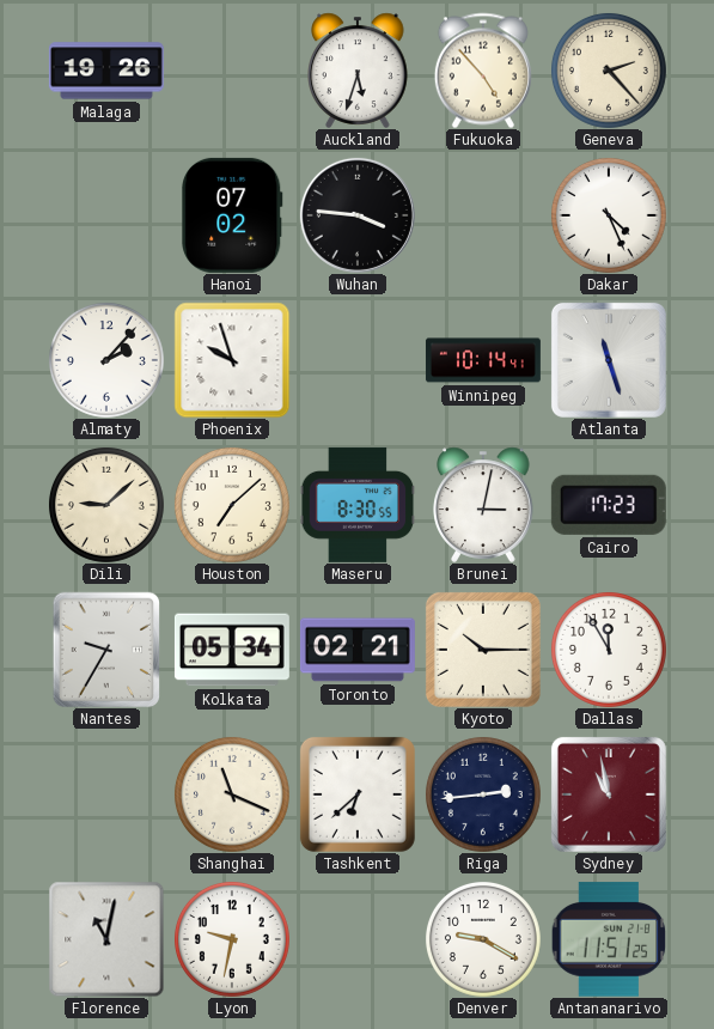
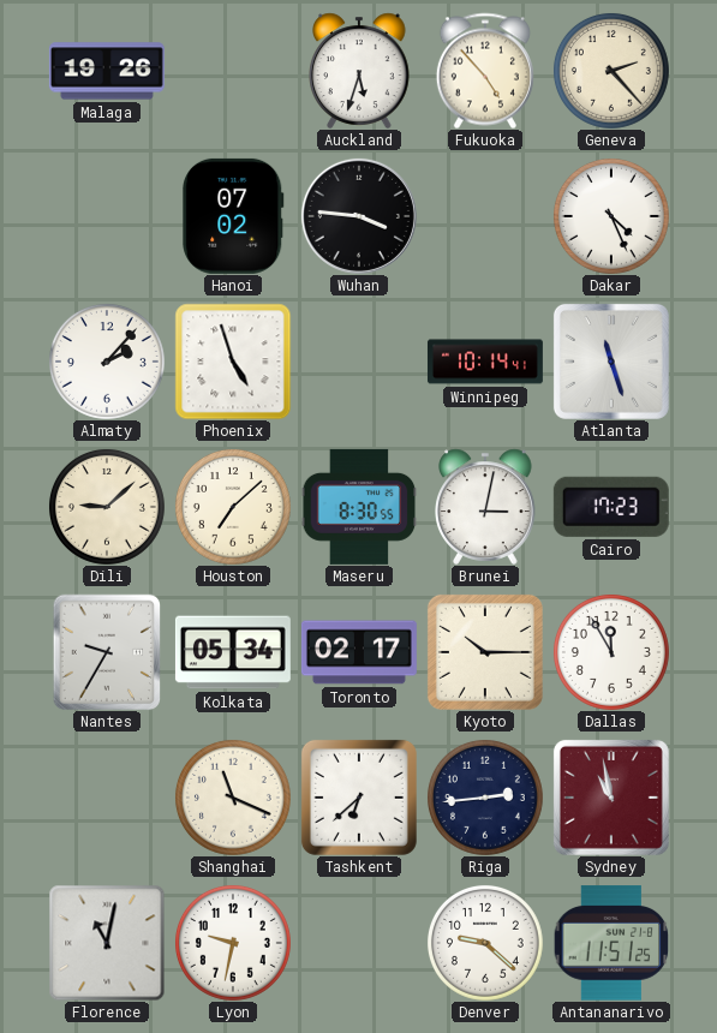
Phoenix: 9:57 -> 4:57 (233, 362)
Toronto: 02:21 -> 02:17 (359, 652)
Denver: 9:20 -> 9:22 (485, 943)
